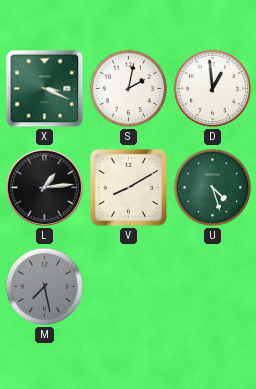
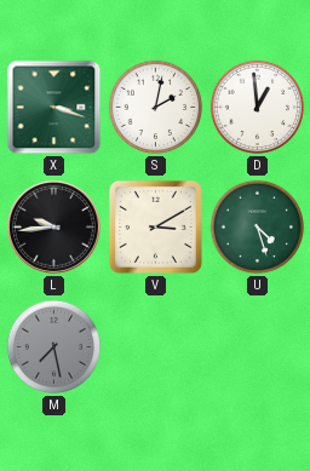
X: 3:19 -> 3:18 (54, 108)
L: 1:14 -> 9:44 (53, 226)
V: 8:10 -> 3:10 (155, 226)
